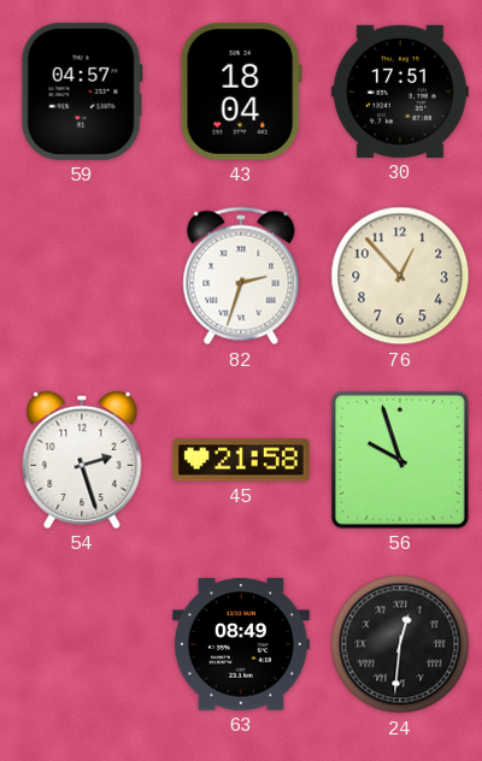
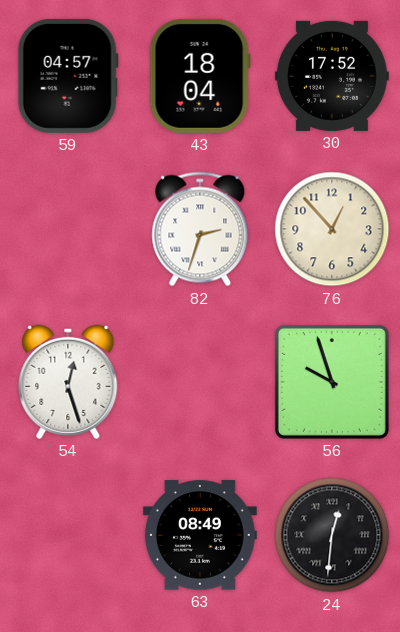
30: 17:51 -> 17:52 (332, 76)
54: 2:27 -> 12:27 (68, 382)
45: 21:58 -> none (241, 460)
